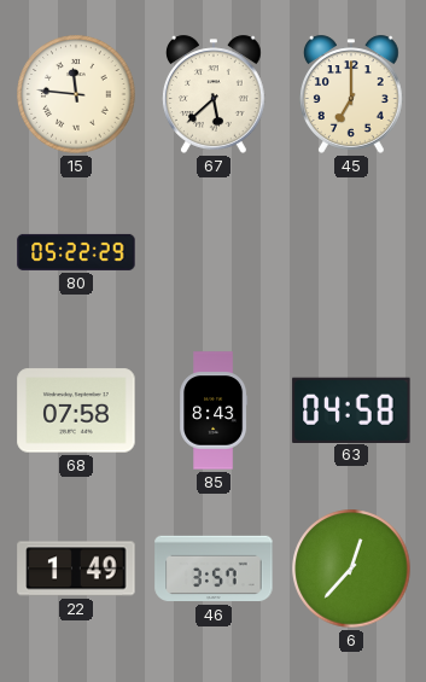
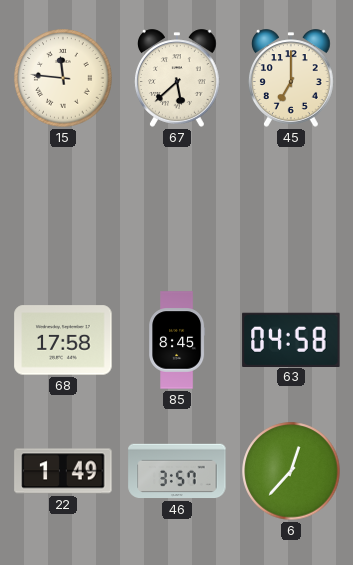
80: 05:22 -> none (76, 252)
68: 07:58 -> 17:58 (63, 340)
85: 8:43 -> 8:45 (177, 340)
